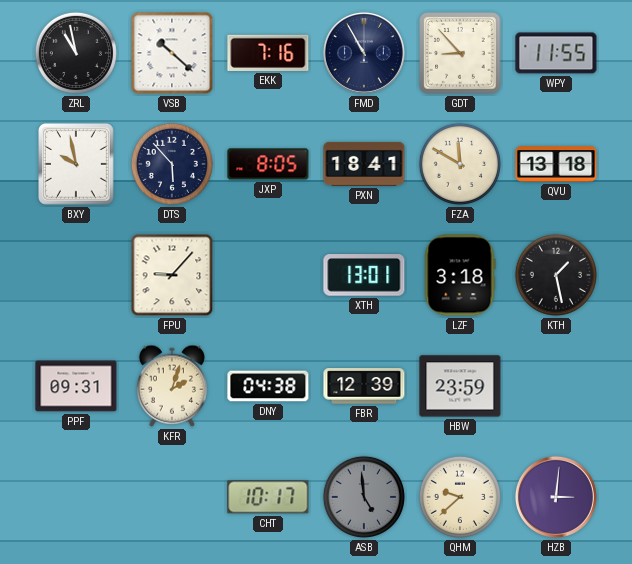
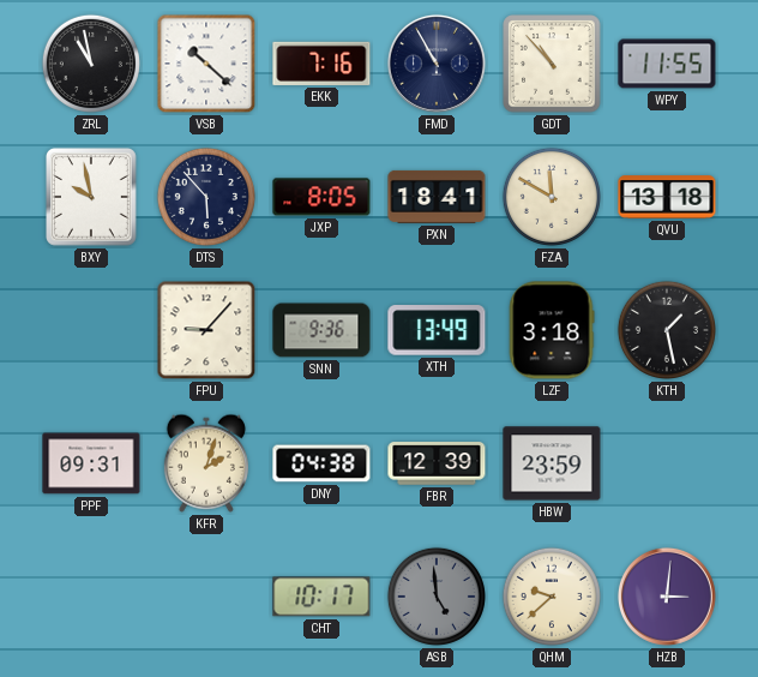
GDT: 8:53 -> 10:53 (552, 64)
SNN: none -> 9:36 (321, 330)
XTH: 13:01 -> 13:49 (437, 330)
